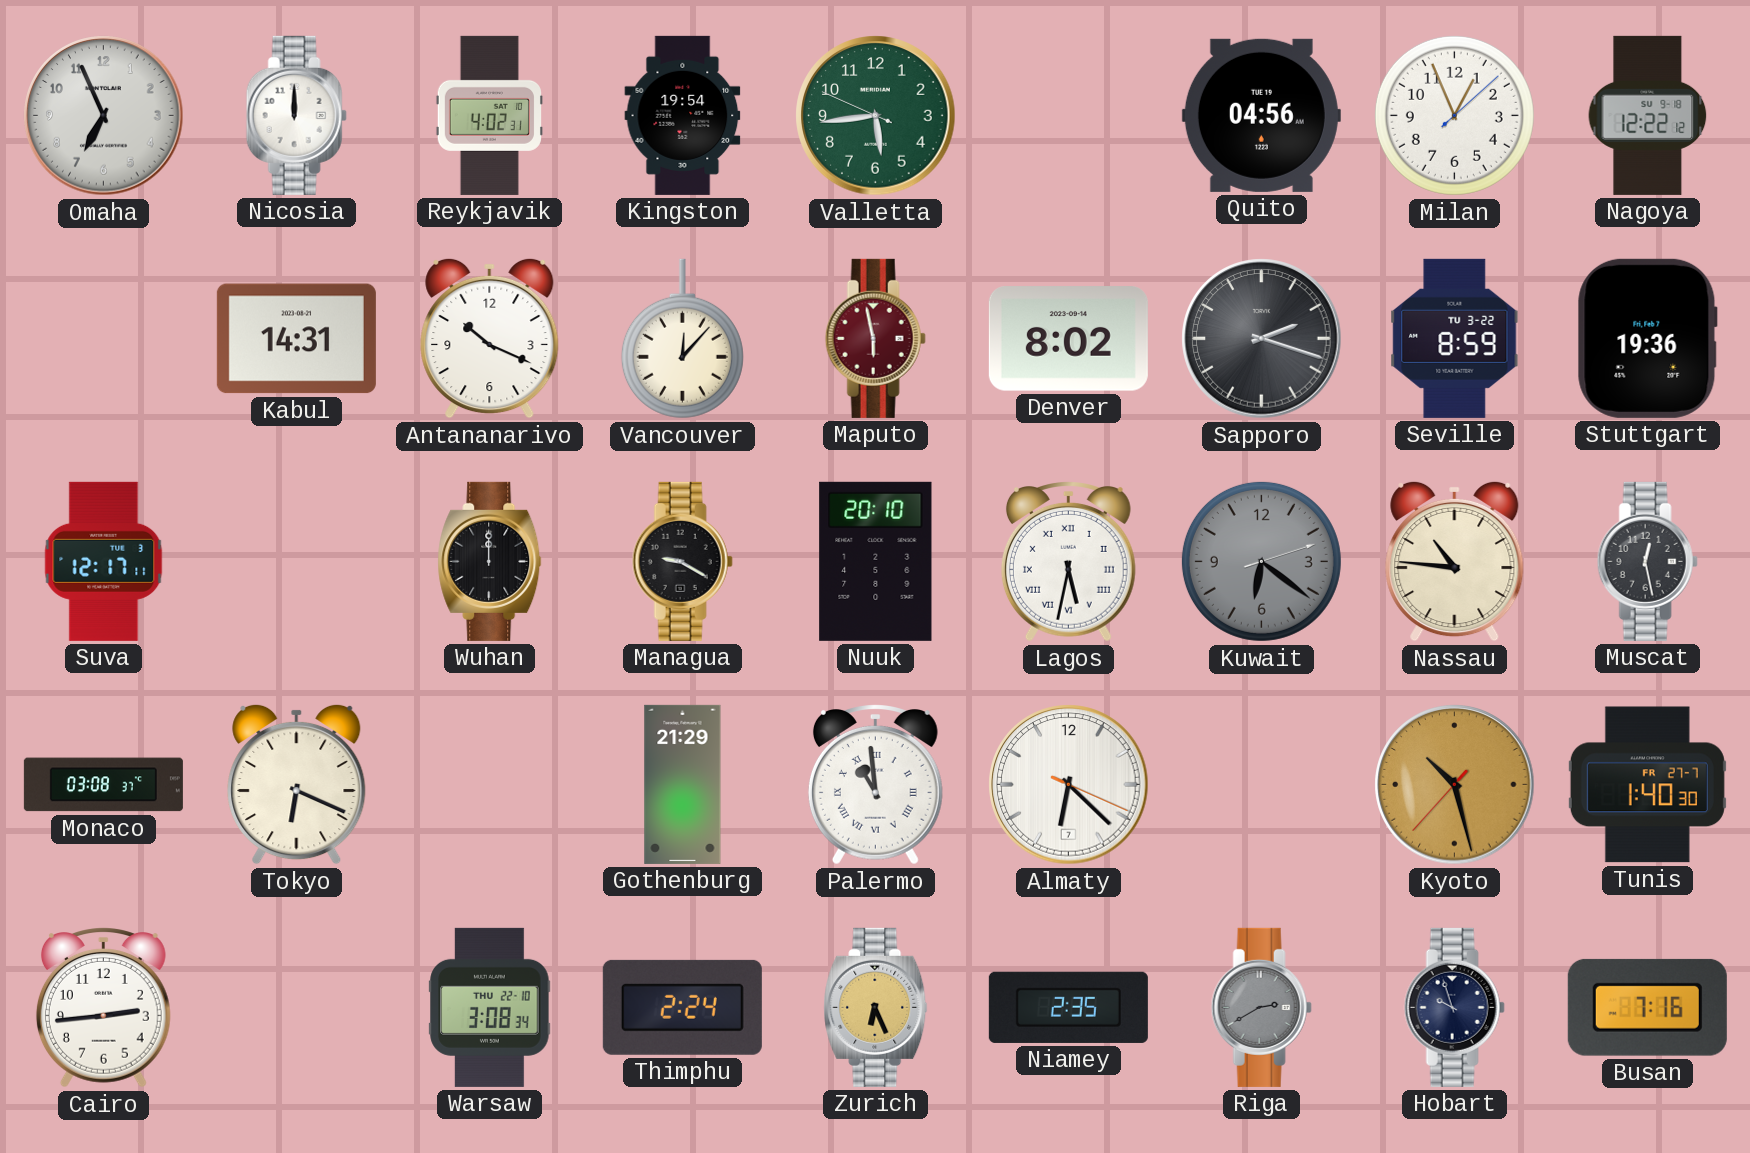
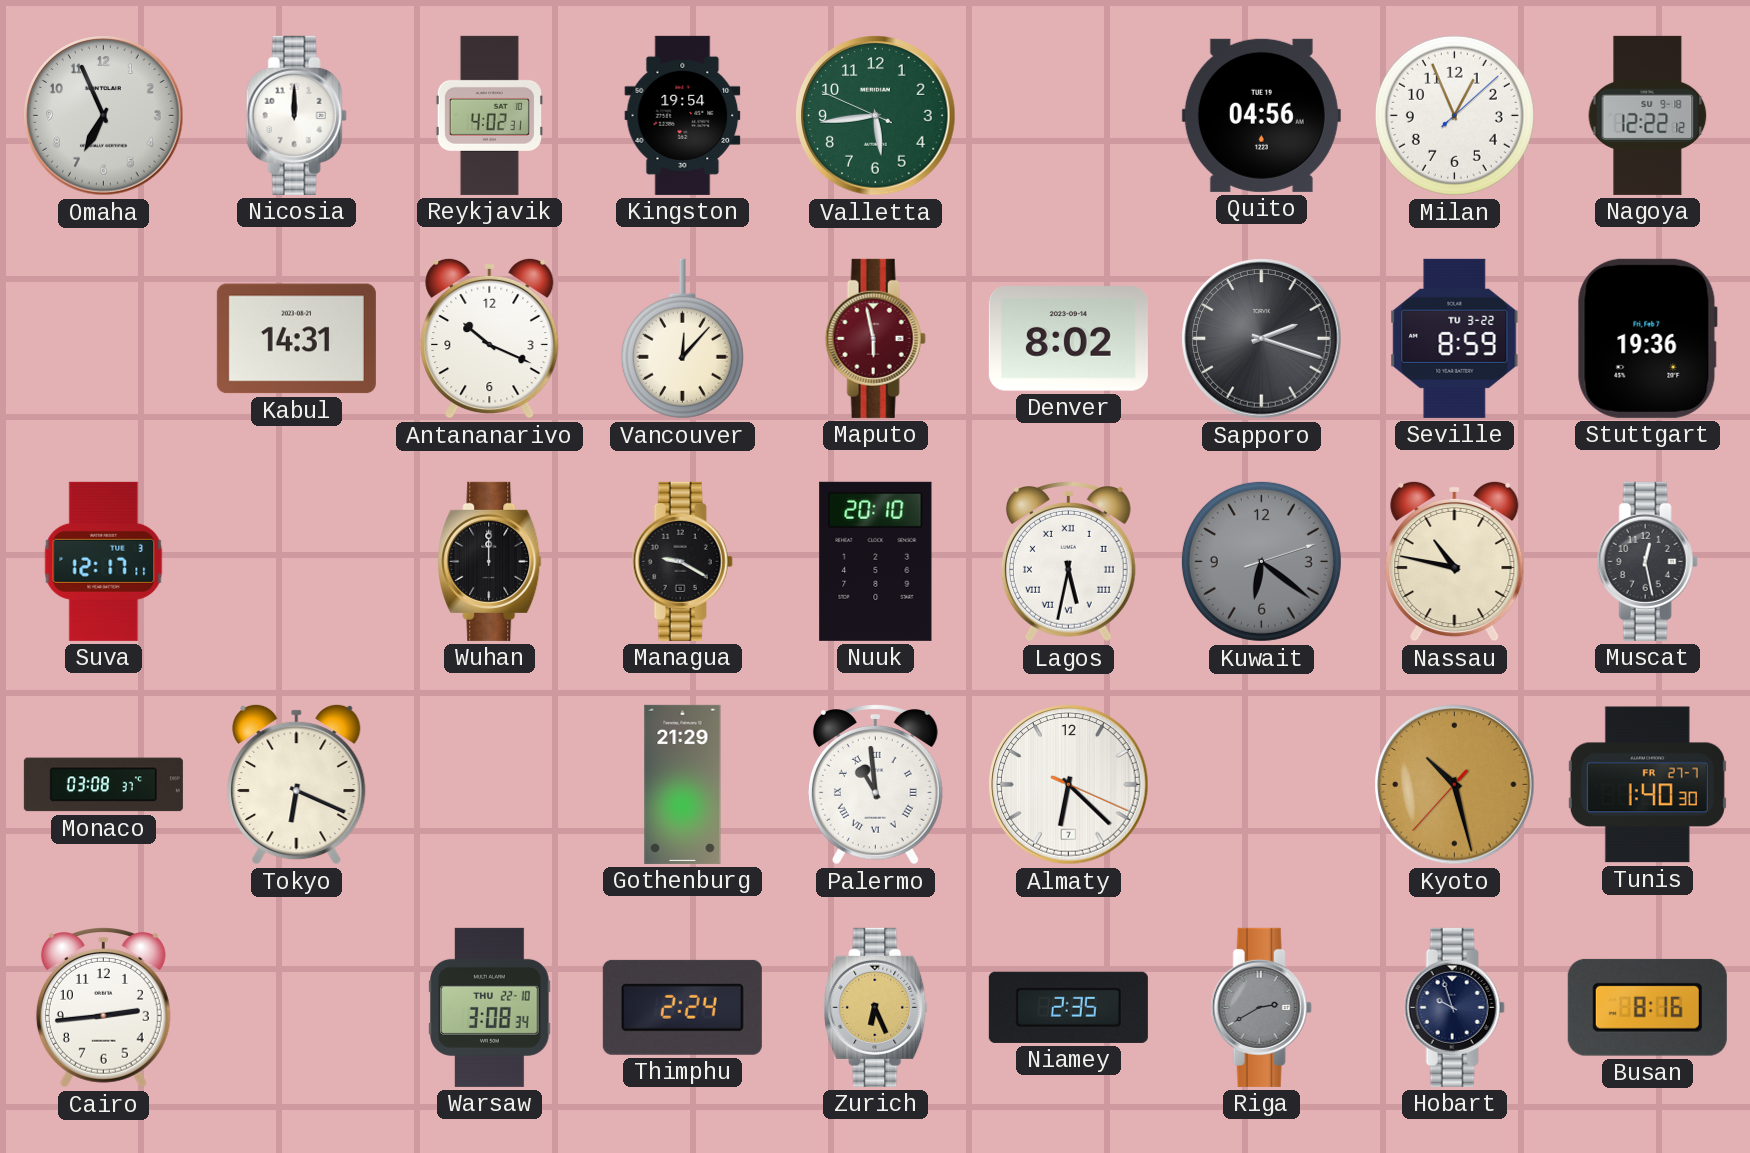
Nassau: 10:46 -> 10:47 (1455, 561)
Busan: 7:16 -> 8:16 (1647, 1007)
